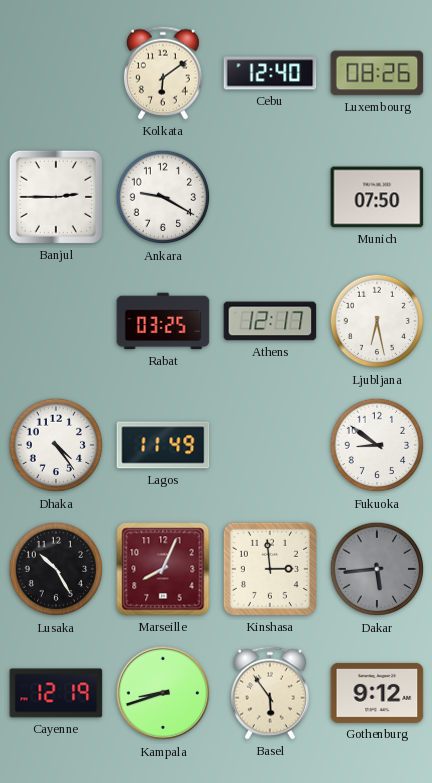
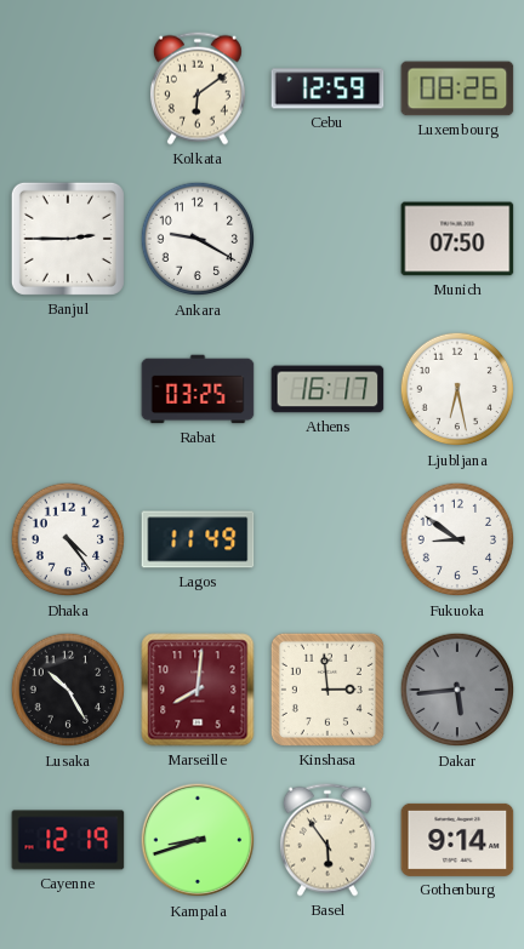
Cebu: 12:40 -> 12:59 (327, 88)
Athens: 12:17 -> 16:17 (327, 389)
Marseille: 8:04 -> 8:01 (198, 690)
Gothenburg: 9:12 -> 9:14 (457, 840)
